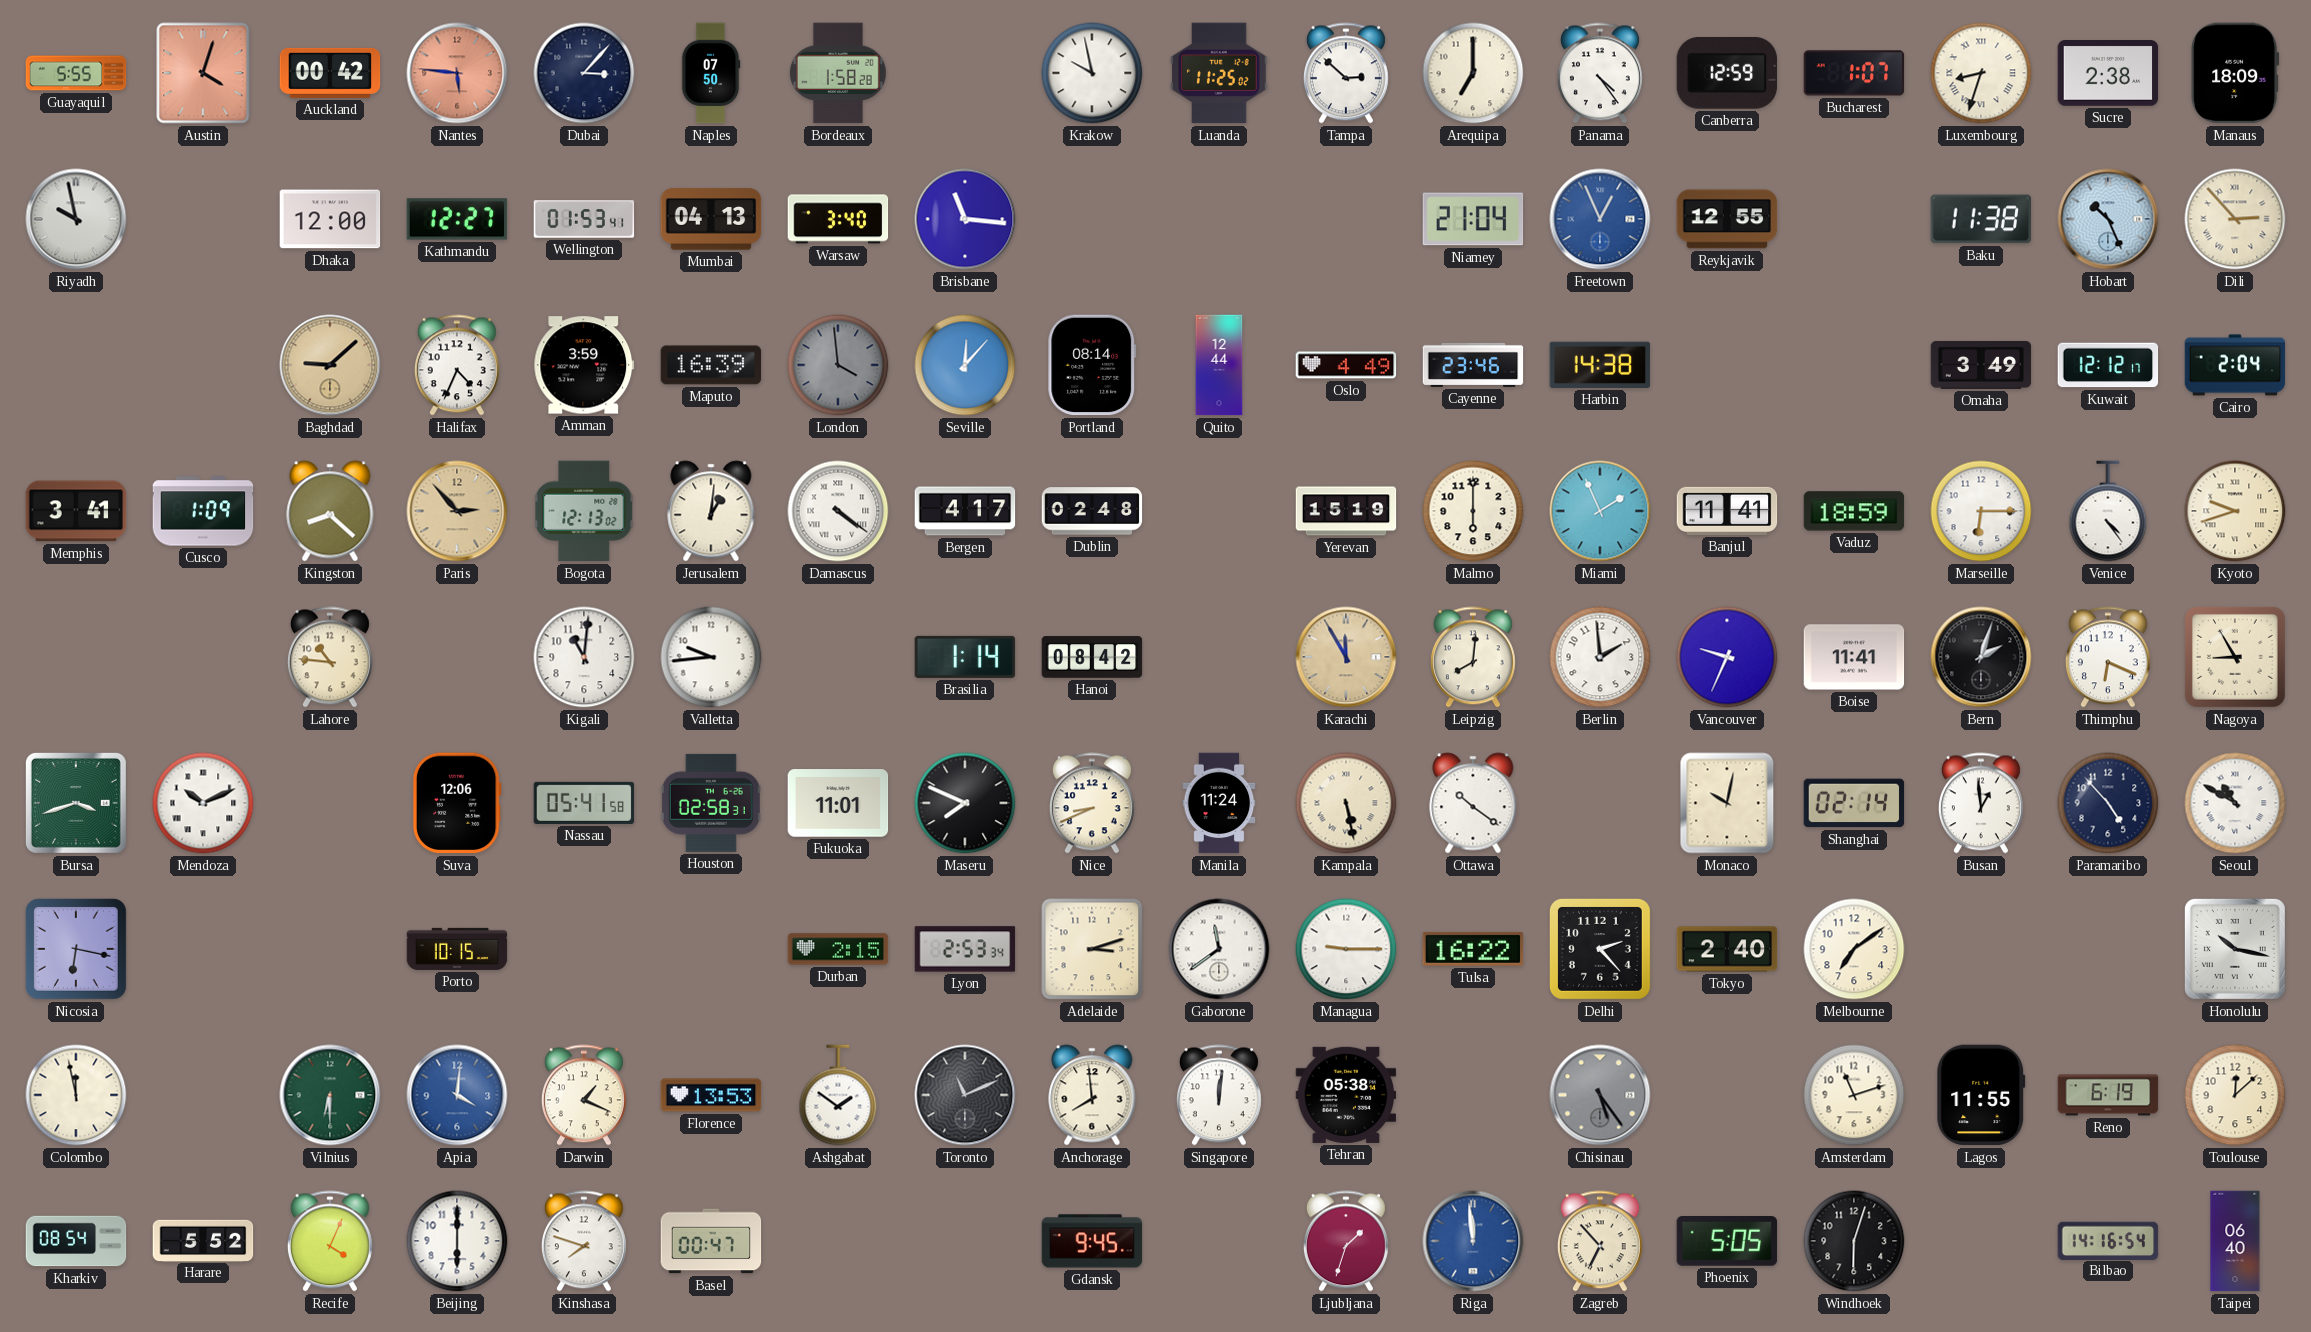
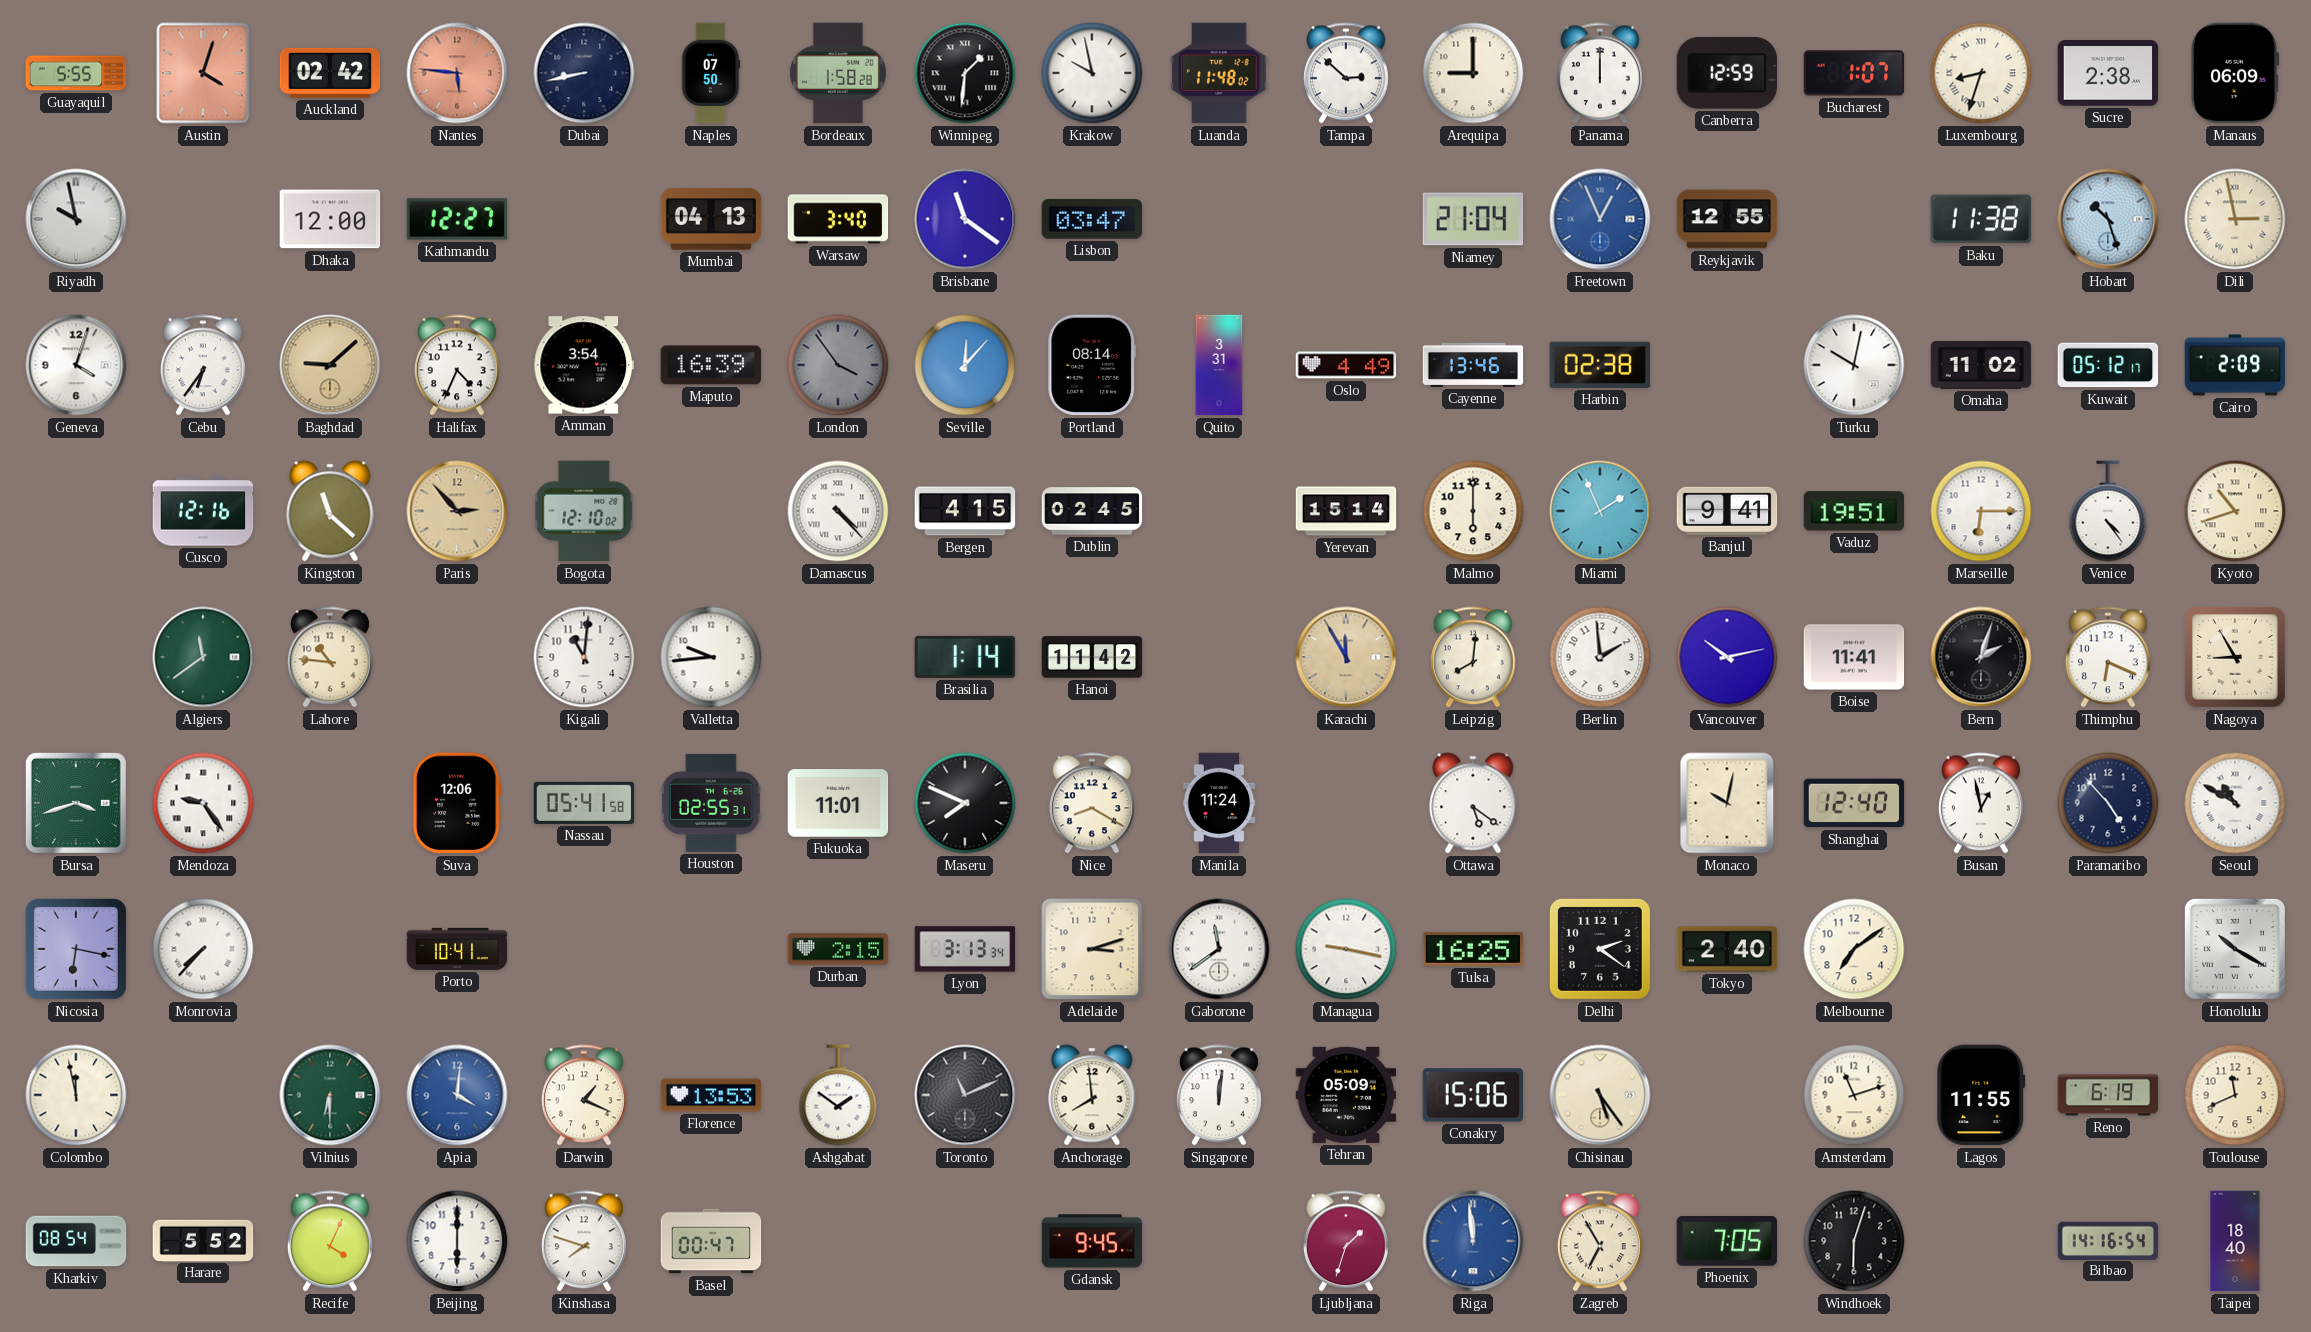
Auckland: 00:42 -> 02:42 (330, 73)
Dubai: 3:07 -> 8:43 (584, 73)
Winnipeg: none -> 1:31 (965, 73)
Luanda: 11:25 -> 11:48 (1219, 73)
Arequipa: 7:00 -> 9:00 (1473, 73)
Panama: 4:24 -> 12:00 (1600, 73)
Manaus: 18:09 -> 06:09 (2235, 73)
Wellington: 01:53 -> none (584, 219)
Brisbane: 11:16 -> 11:21 (965, 219)
Lisbon: none -> 03:47 (1092, 219)
Hobart: 10:26 -> 10:27 (2108, 219)
Dili: 2:53 -> 2:58 (2235, 219)
Geneva: none -> 4:03 (76, 365)
Cebu: none -> 6:36 (203, 365)
Amman: 3:59 -> 3:54 (584, 365)
London: 3:59 -> 3:54 (838, 365)
Quito: 12:44 -> 3:31 (1219, 365)
Cayenne: 23:46 -> 13:46 (1473, 365)
Harbin: 14:38 -> 02:38 (1600, 365)
Turku: none -> 10:02 (1854, 365)
Omaha: 3:49 -> 11:02 (1981, 365)
Kuwait: 12:12 -> 05:12 (2108, 365)
Cairo: 2:04 -> 2:09 (2235, 365)
Memphis: 3:41 -> none (76, 511)
Cusco: 1:09 -> 12:16 (203, 511)
Kingston: 8:22 -> 11:22 (330, 511)
Bogota: 12:13 -> 12:10 (585, 511)
Jerusalem: 1:01 -> none (711, 511)
Damascus: 4:21 -> 4:23 (838, 511)
Bergen: 4:17 -> 4:15 (965, 511)
Dublin: 02:48 -> 02:45 (1092, 511)
Yerevan: 15:19 -> 15:14 (1346, 511)
Banjul: 11:41 -> 9:41 (1727, 511)
Vaduz: 18:59 -> 19:51 (1854, 511)
Kyoto: 9:42 -> 10:42 (2235, 511)
Algiers: none -> 11:39 (203, 657)
Hanoi: 08:42 -> 11:42 (1092, 657)
Vancouver: 9:34 -> 10:13 (1727, 657)
Mendoza: 10:11 -> 9:24 (203, 803)
Houston: 02:58 -> 02:55 (711, 803)
Nice: 8:41 -> 8:20 (1092, 803)
Kampala: 5:28 -> none (1346, 803)
Ottawa: 10:21 -> 5:21 (1473, 803)
Shanghai: 02:14 -> 12:40 (1854, 803)
Busan: 12:59 -> 12:58 (1981, 803)
Monrovia: none -> 7:37 (203, 949)
Porto: 10:15 -> 10:41 (457, 949)
Lyon: 2:53 -> 3:13 (965, 949)
Managua: 9:15 -> 9:17 (1346, 949)
Tulsa: 16:22 -> 16:25 (1473, 949)
Delhi: 2:23 -> 2:21 (1600, 949)
Honolulu: 10:17 -> 10:20 (2235, 949)
Tehran: 05:38 -> 05:09 (1346, 1095)
Conakry: none -> 15:06 (1473, 1095)
Chisinau dial: grey -> cream (1600, 1095)
Toulouse: 12:08 -> 11:41 (2235, 1095)
Zagreb: 6:53 -> 6:55 (1600, 1241)
Phoenix: 5:05 -> 7:05 (1727, 1242)
Taipei: 06:40 -> 18:40 (2235, 1241)
